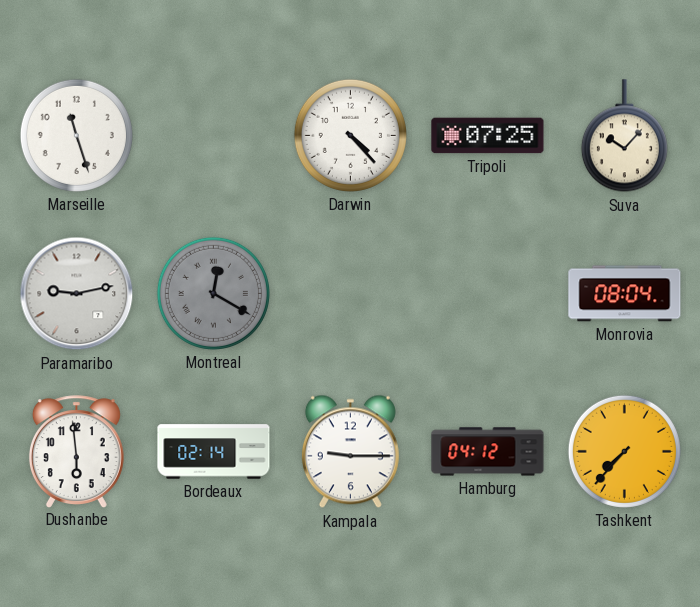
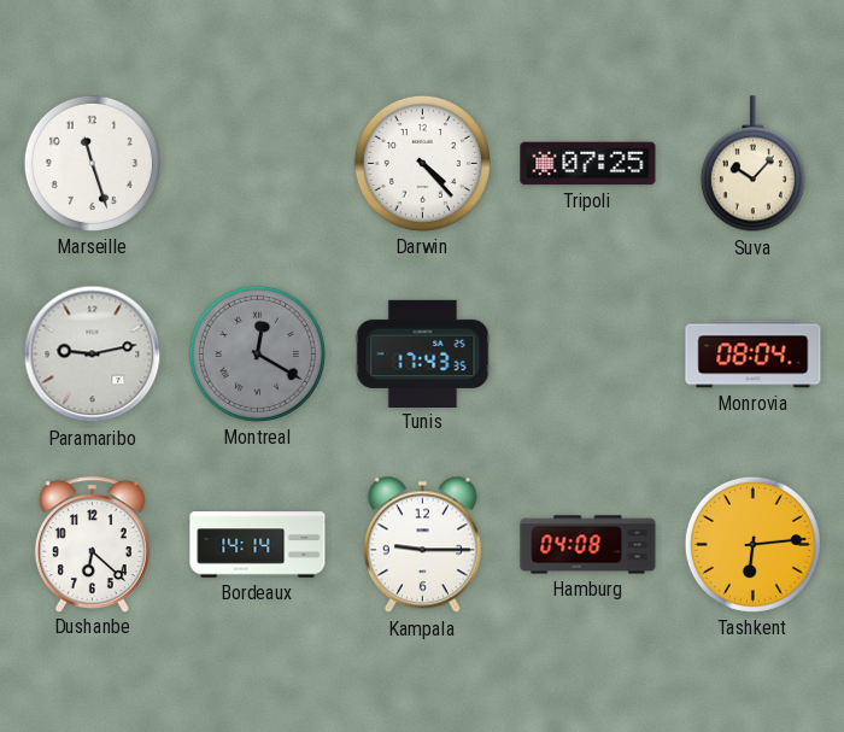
Tunis: none -> 17:43 (423, 353)
Dushanbe: 5:59 -> 6:22 (92, 544)
Bordeaux: 02:14 -> 14:14 (258, 545)
Hamburg: 04:12 -> 04:08 (588, 545)
Tashkent: 7:37 -> 6:14 (752, 544)
